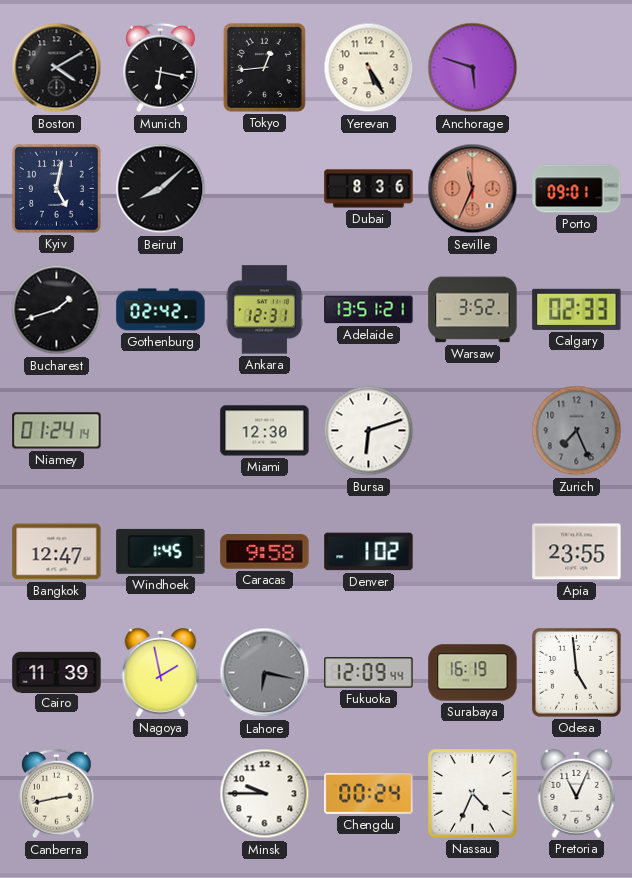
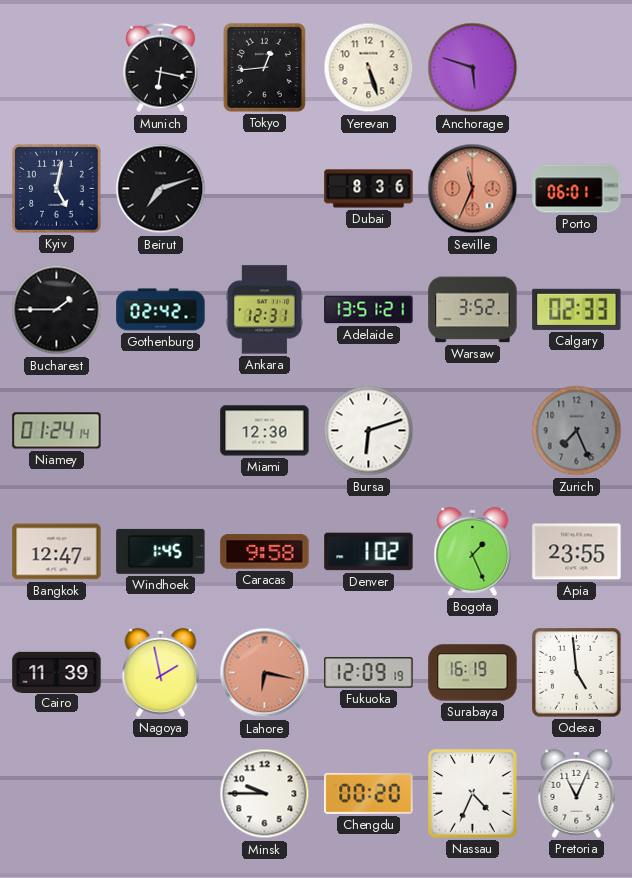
Boston: 4:10 -> none (57, 68)
Yerevan: 5:25 -> 5:27 (369, 68)
Beirut: 8:08 -> 7:12 (161, 189)
Porto: 09:01 -> 06:01 (577, 189)
Bucharest: 1:42 -> 1:45 (57, 310)
Bogota: none -> 1:26 (473, 551)
Lahore dial: grey -> salmon (265, 673)
Fukuoka: 12:09:44 -> 12:09:19 (369, 673)
Canberra: 2:43 -> none (57, 794)
Chengdu: 00:24 -> 00:20 (369, 794)
